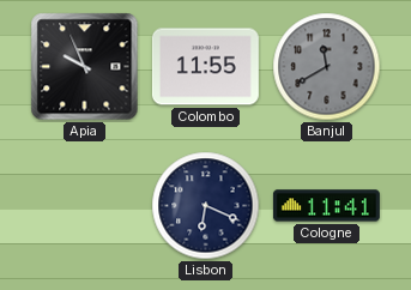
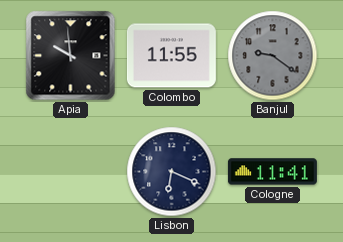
Apia: 9:56 -> 9:59 (71, 56)
Banjul: 11:40 -> 9:21 (273, 56)
